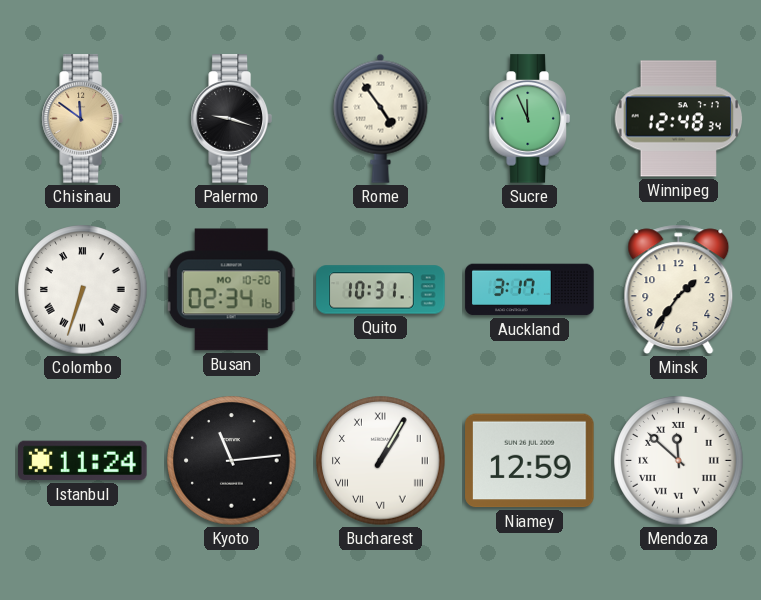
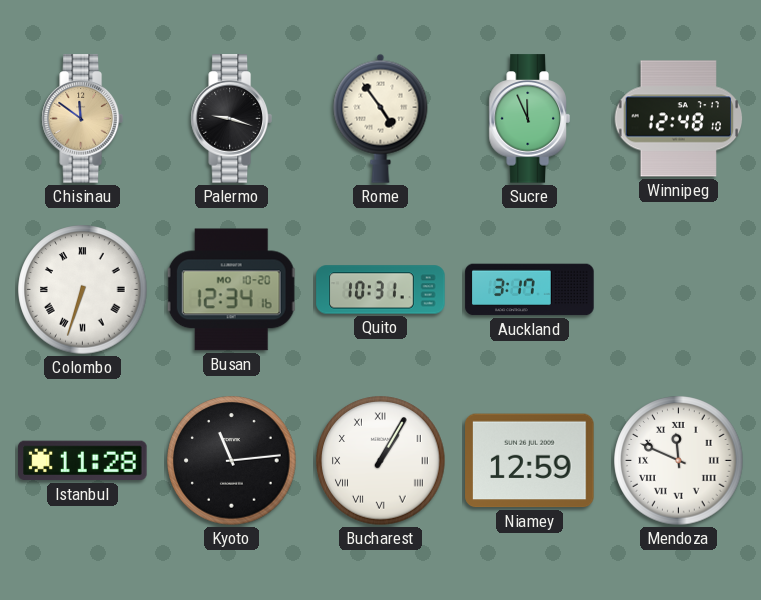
Winnipeg: 12:48:34 -> 12:48:10 (679, 119)
Busan: 02:34 -> 12:34 (232, 290)
Minsk: 1:36 -> none (679, 290)
Istanbul: 11:24 -> 11:28 (83, 461)
Mendoza: 11:52 -> 11:49 (679, 461)
